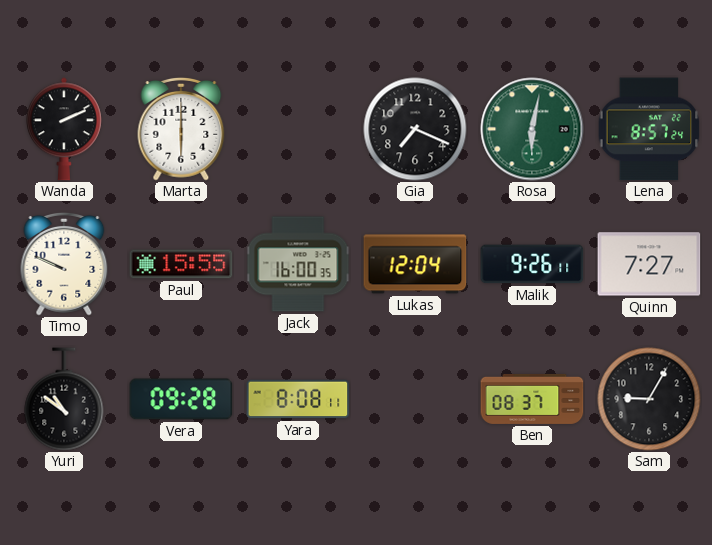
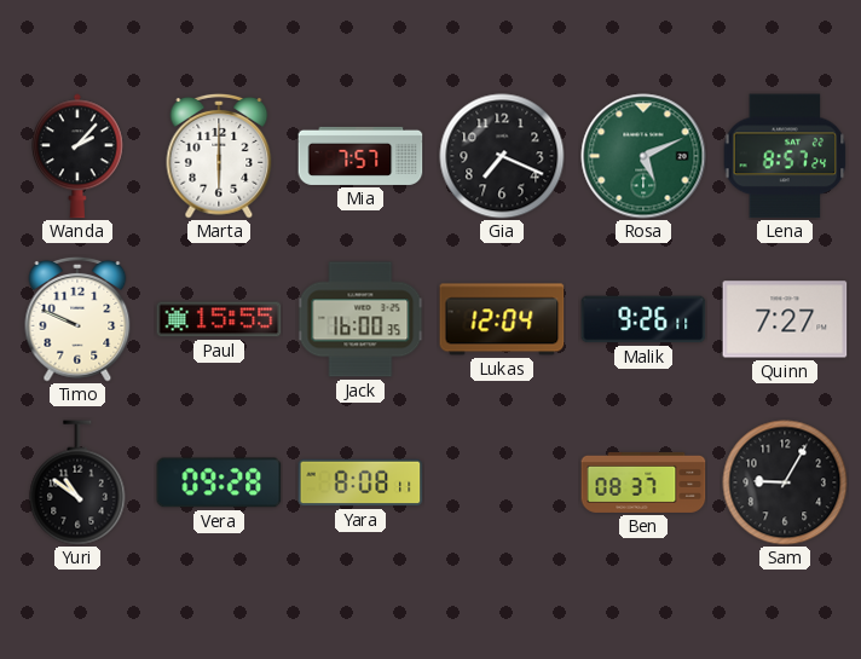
Wanda: 2:11 -> 2:07 (77, 156)
Mia: none -> 7:57 (360, 156)
Rosa: 6:02 -> 5:11 (643, 156)
